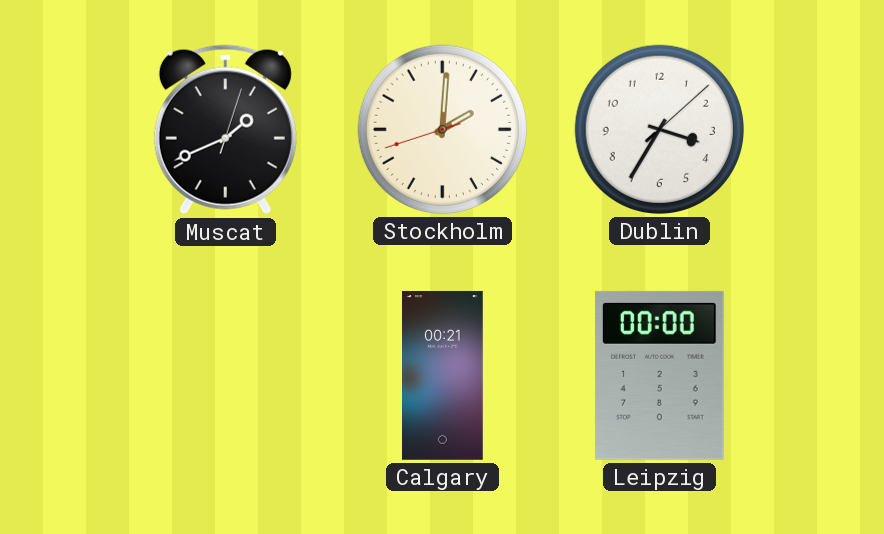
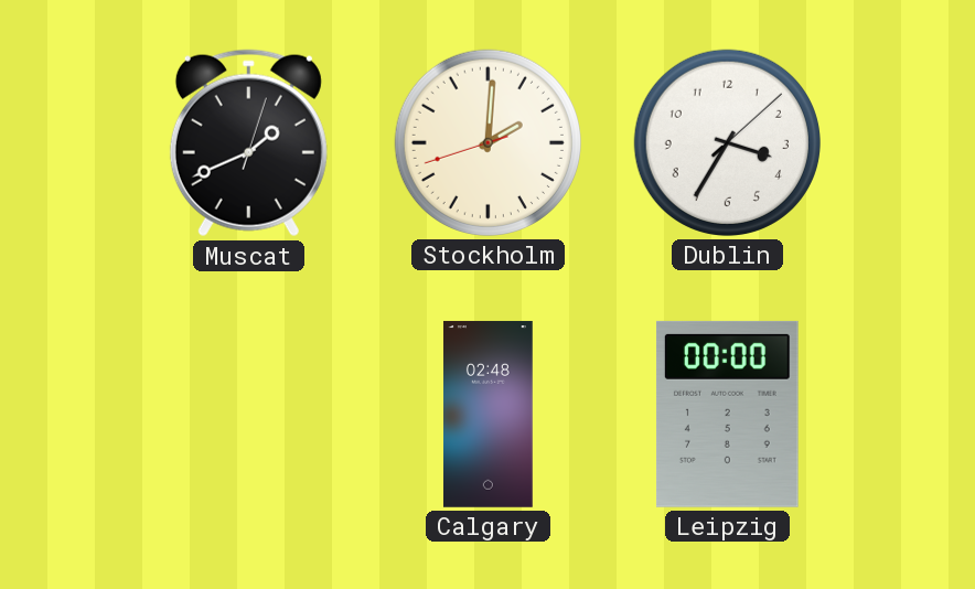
Calgary: 00:21 -> 02:48 (489, 414)
